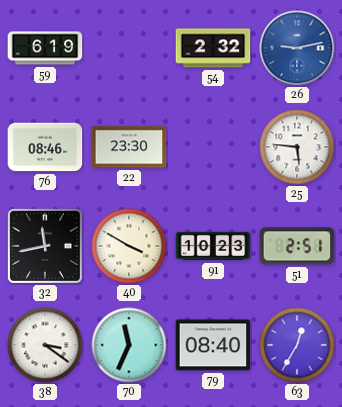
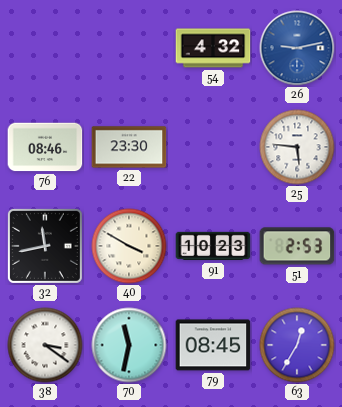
59: 6:19 -> none (45, 48)
54: 2:32 -> 4:32 (213, 48)
51: 2:51 -> 2:53 (297, 246)
70: 11:34 -> 11:32 (129, 345)
79: 08:40 -> 08:45 (213, 345)
